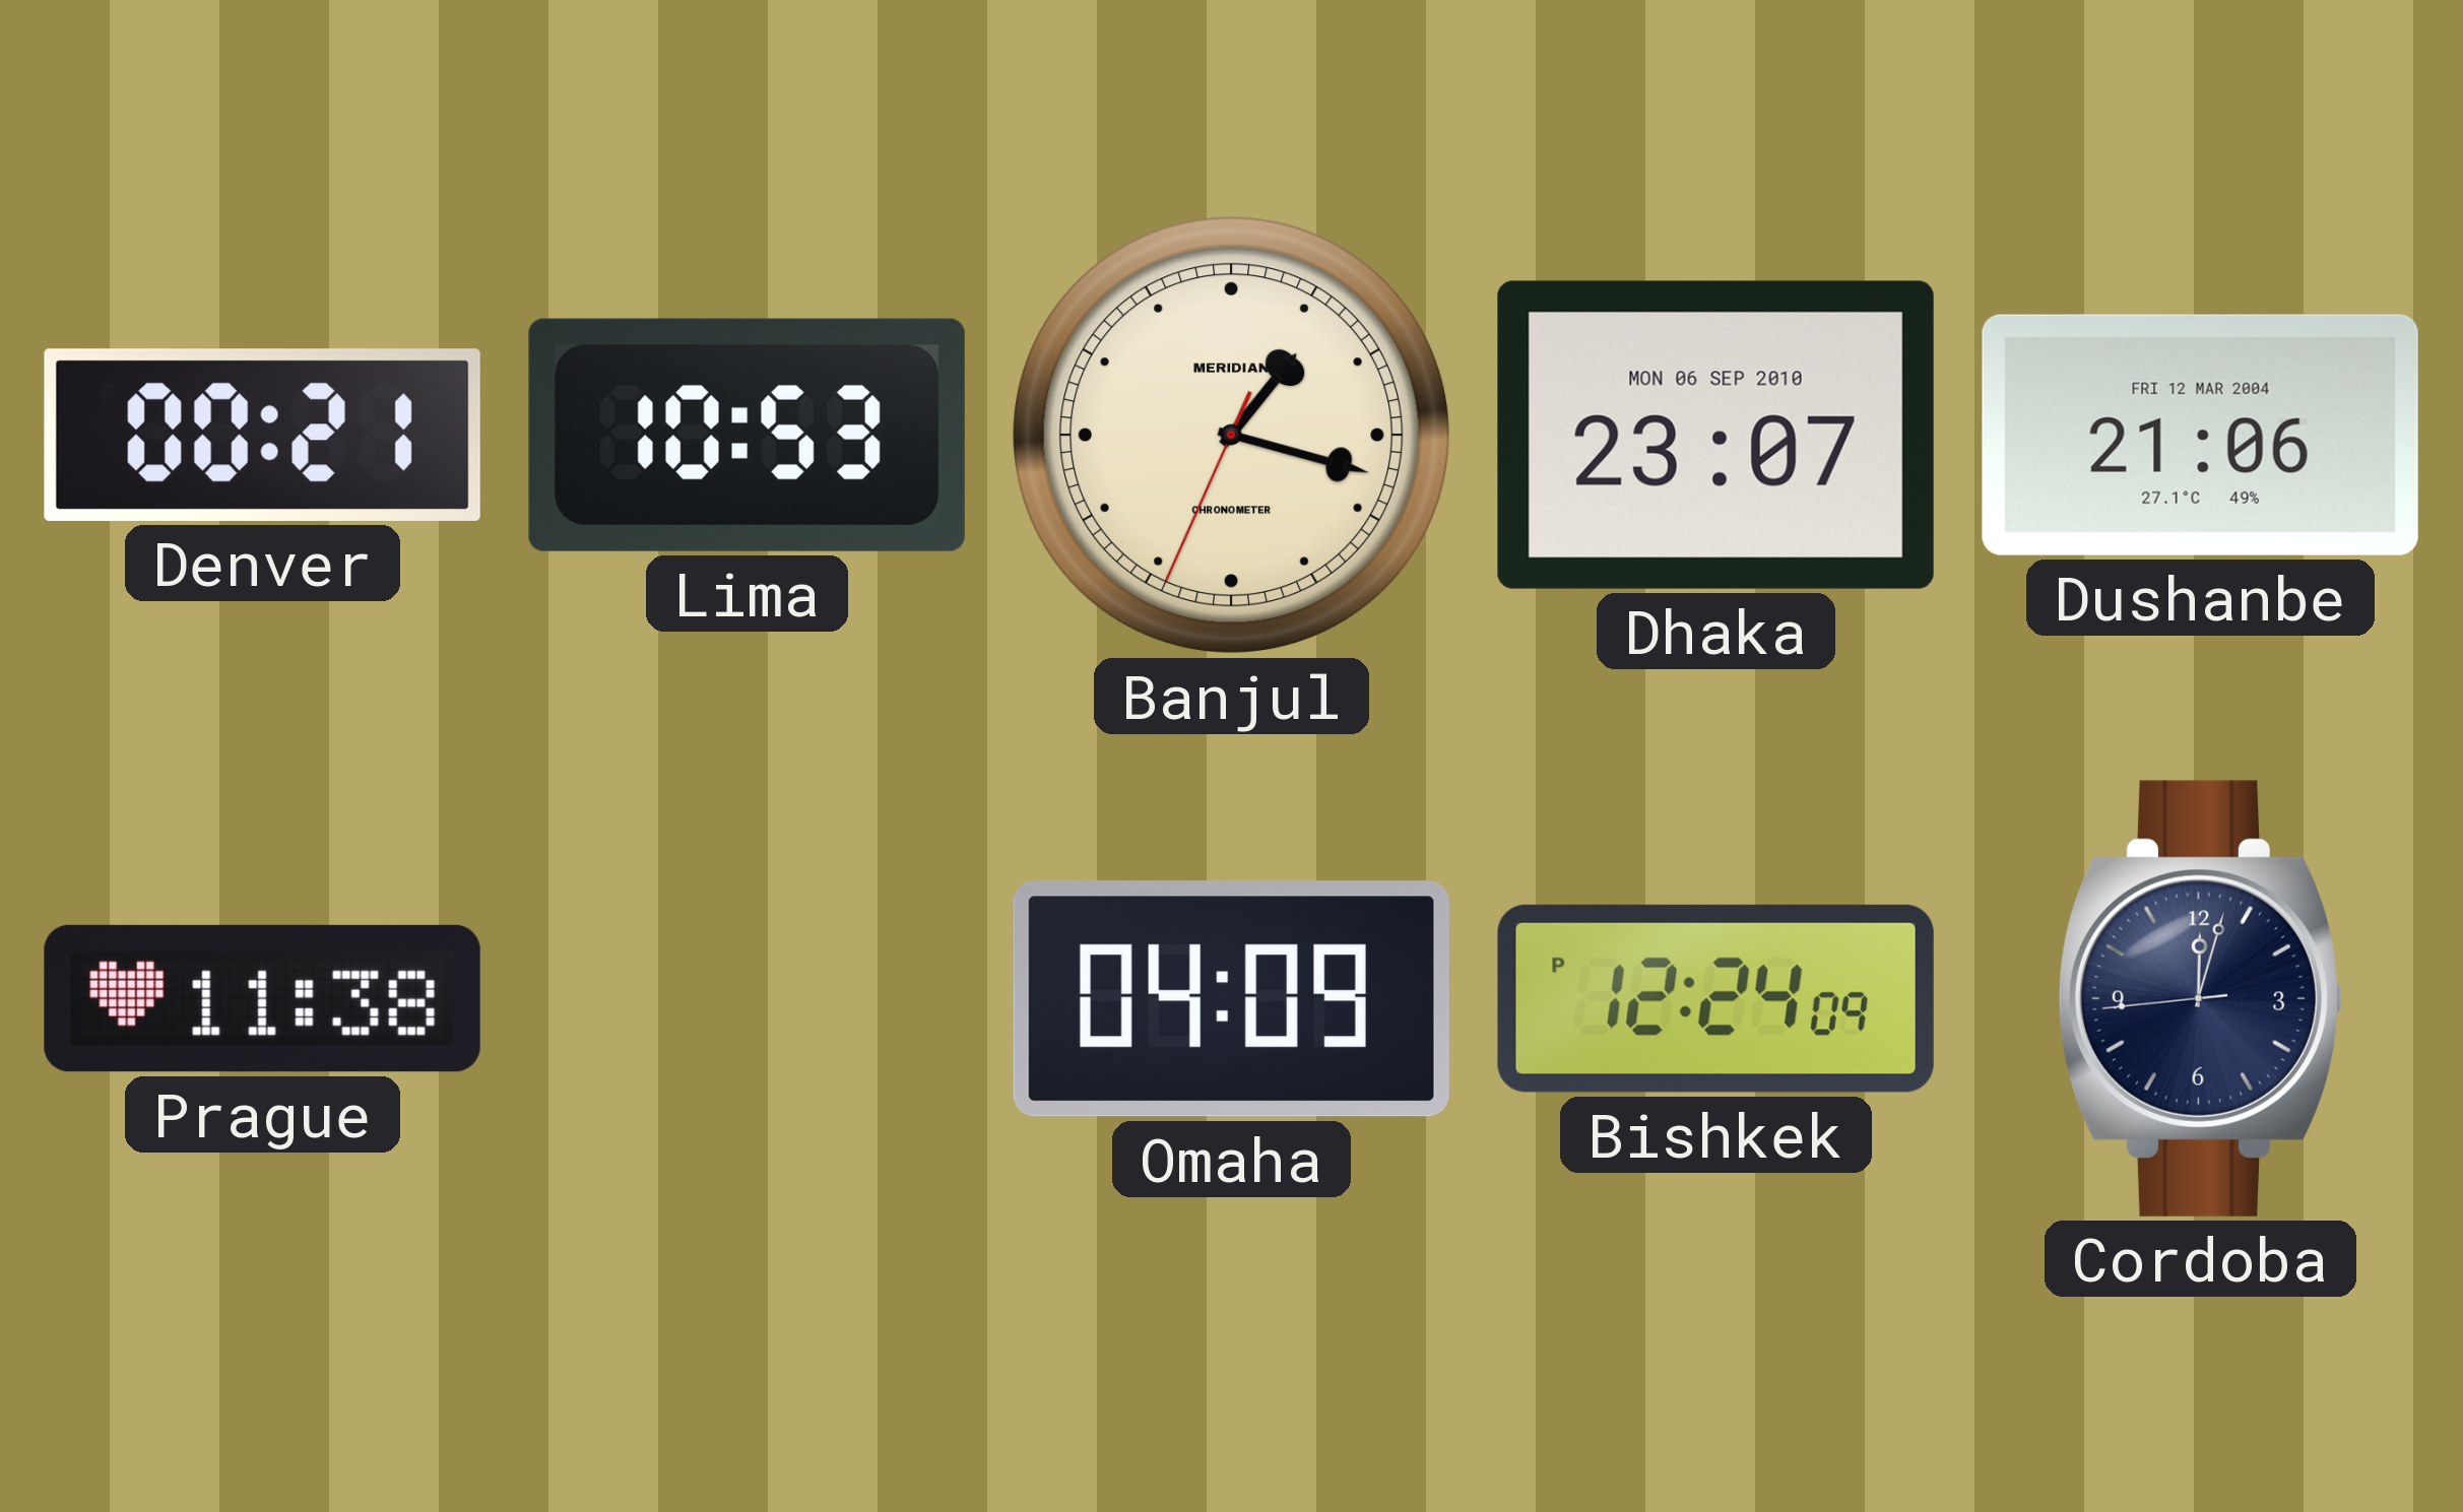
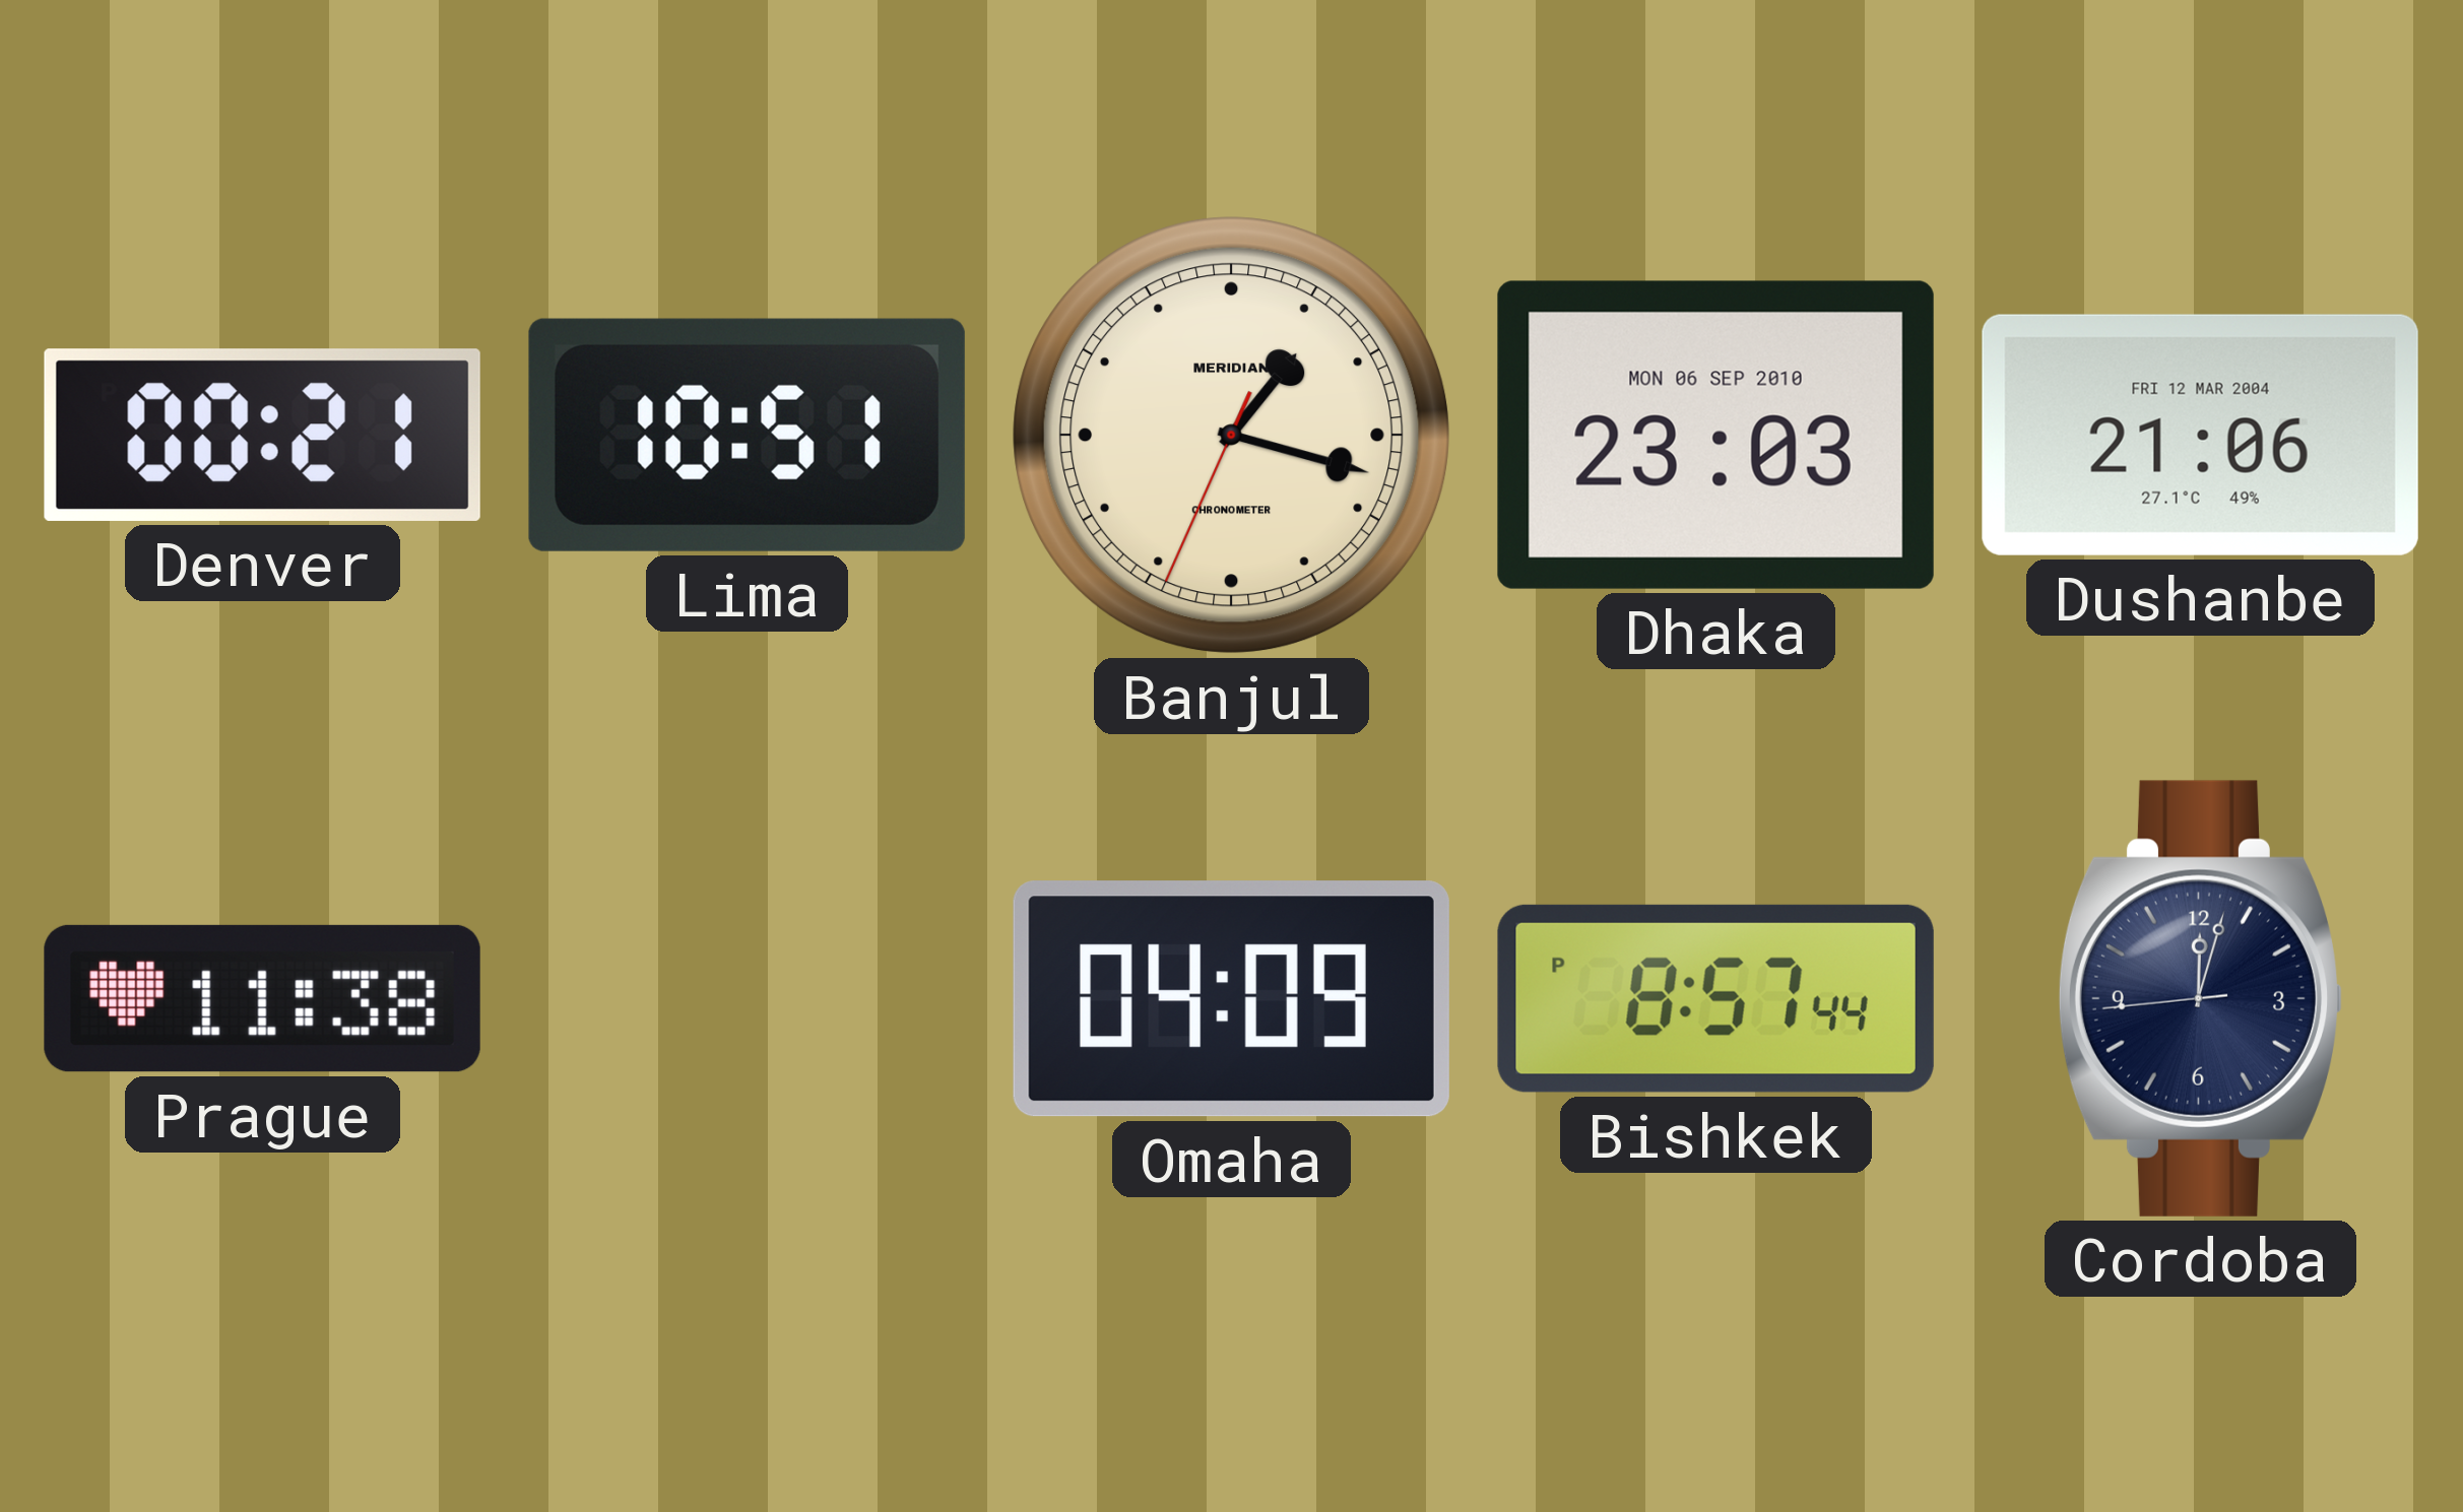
Lima: 10:53 -> 10:51 (747, 435)
Dhaka: 23:07 -> 23:03 (1715, 435)
Bishkek: 12:24 -> 8:57 (1715, 998)
